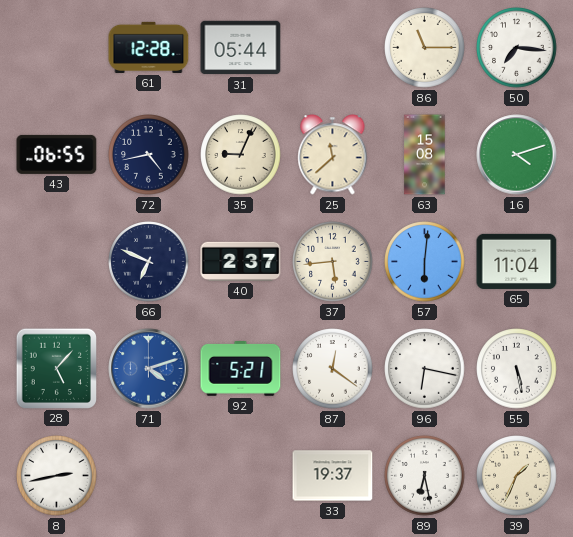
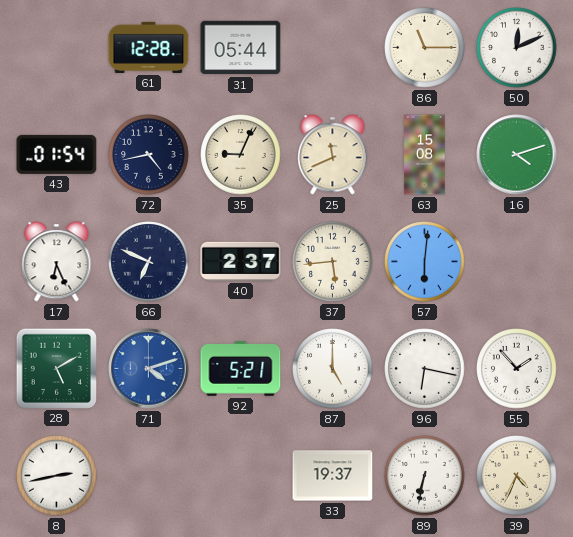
50: 7:16 -> 12:11 (517, 48)
43: 06:55 -> 01:54 (57, 154)
25: 11:38 -> 11:41 (333, 155)
17: none -> 6:26 (57, 262)
65: 11:04 -> none (517, 261)
28: 5:07 -> 5:10 (56, 368)
87: 12:21 -> 5:00 (333, 369)
55: 5:28 -> 1:53 (517, 369)
89: 6:28 -> 6:32 (425, 476)
39: 1:34 -> 4:34 (517, 476)
